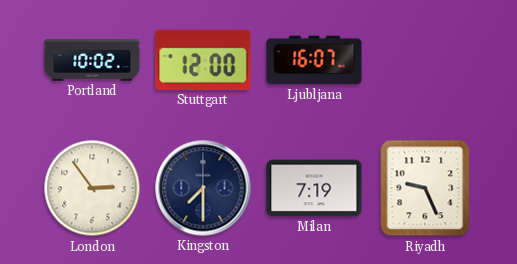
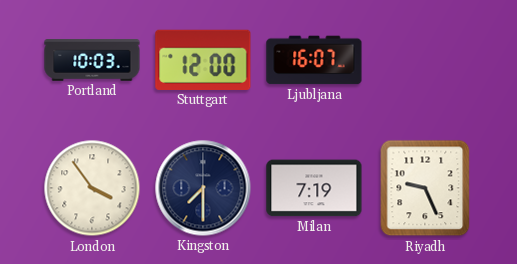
Portland: 10:02 -> 10:03 (92, 60)
London: 2:54 -> 3:54 (92, 188)
